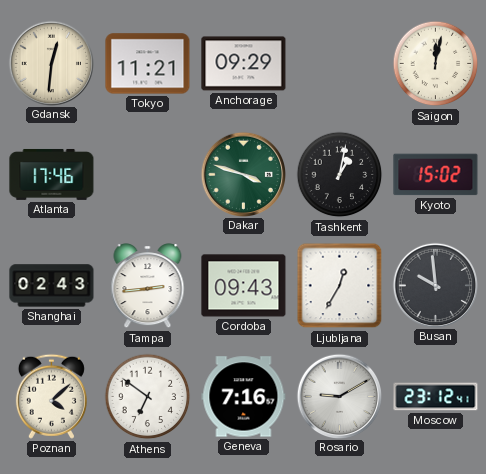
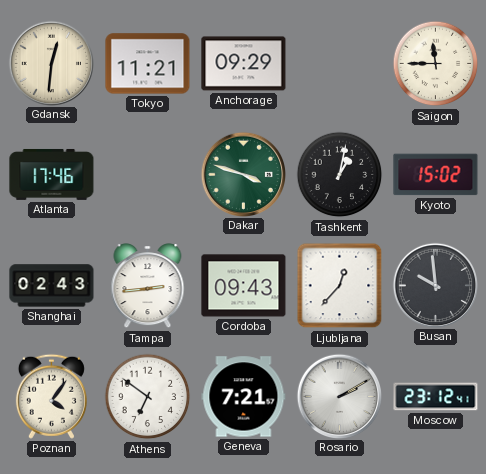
Saigon: 12:02 -> 11:45 (436, 64)
Ljubljana: 12:35 -> 12:37 (340, 286)
Poznan: 4:08 -> 4:06 (51, 396)
Geneva: 7:16 -> 7:21 (244, 397)
Rosario: 9:10 -> 2:10 (339, 396)
